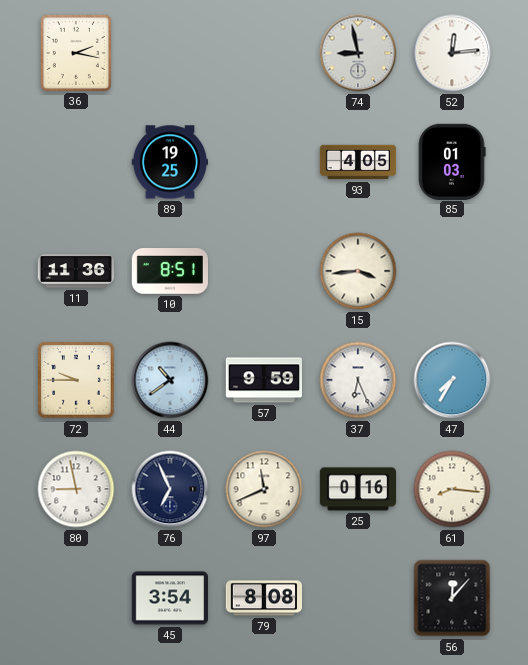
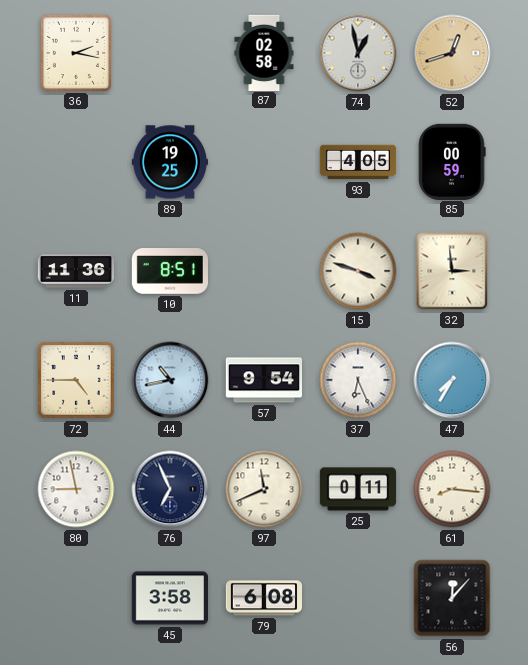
87: none -> 02:58 (264, 52)
74: 8:58 -> 12:58 (358, 53)
52: 12:14 -> 12:42 (452, 53)
52 dial: white -> champagne (452, 53)
85: 01:03 -> 00:59 (452, 161)
15: 3:44 -> 3:48 (358, 271)
32: none -> 2:59 (452, 271)
72: 9:45 -> 4:45 (76, 380)
44: 10:39 -> 10:43 (170, 380)
57: 9:59 -> 9:54 (263, 380)
25: 0:16 -> 0:11 (358, 489)
45: 3:54 -> 3:58 (169, 598)
79: 8:08 -> 6:08 (263, 598)
